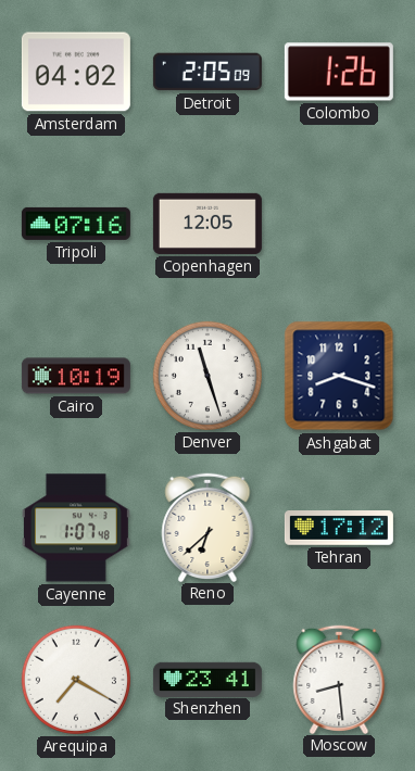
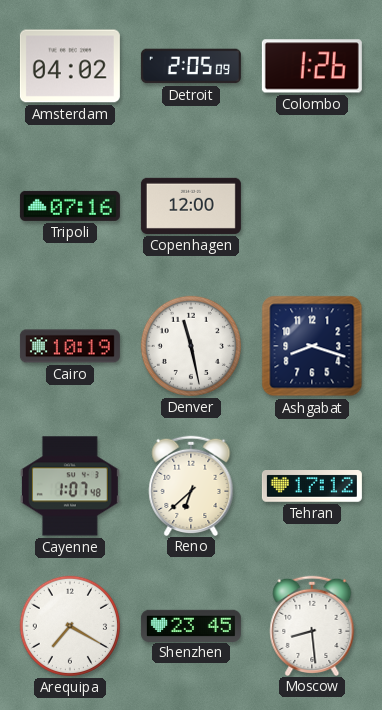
Copenhagen: 12:05 -> 12:00 (191, 206)
Denver: 11:27 -> 11:28 (191, 346)
Shenzhen: 23:41 -> 23:45 (191, 625)
